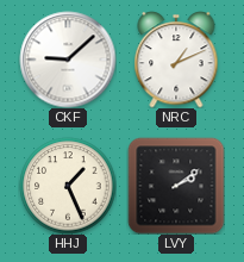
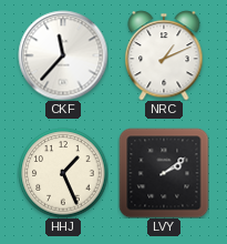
CKF: 9:08 -> 11:37 (63, 55)
